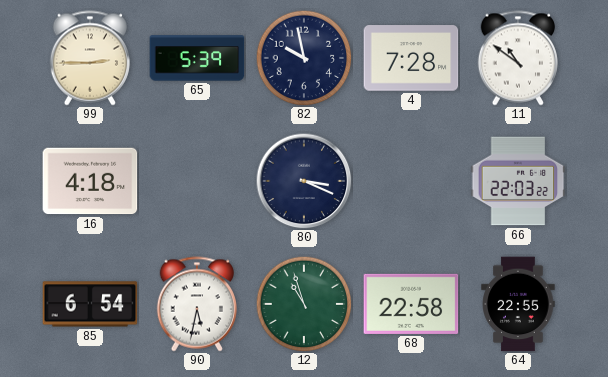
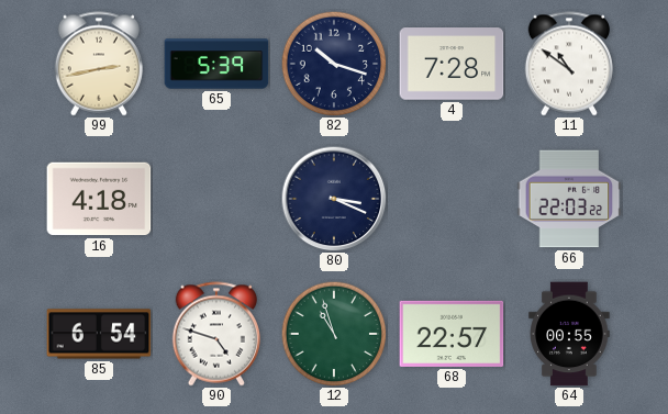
99: 2:45 -> 2:43 (99, 64)
82: 9:58 -> 10:18 (334, 64)
90: 5:32 -> 4:48 (216, 334)
68: 22:58 -> 22:57 (452, 334)
64: 22:55 -> 00:55 (569, 334)
